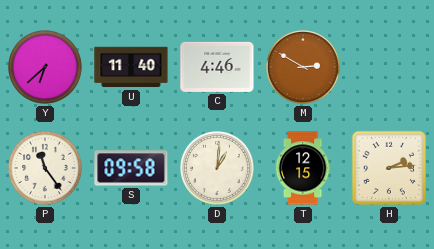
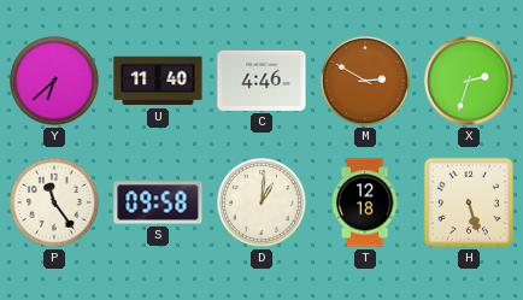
X: none -> 2:33 (469, 81)
T: 12:15 -> 12:18 (365, 202)
H: 2:14 -> 5:27 (469, 202)
